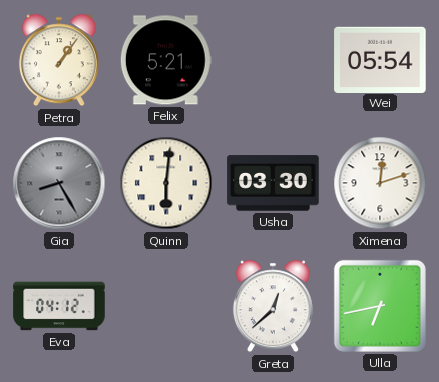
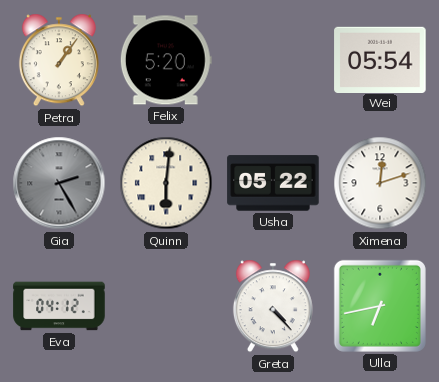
Felix: 5:21 -> 5:20 (166, 60)
Gia: 8:25 -> 2:25 (59, 183)
Usha: 03:30 -> 05:22 (273, 183)
Greta: 12:38 -> 4:23 (273, 306)
